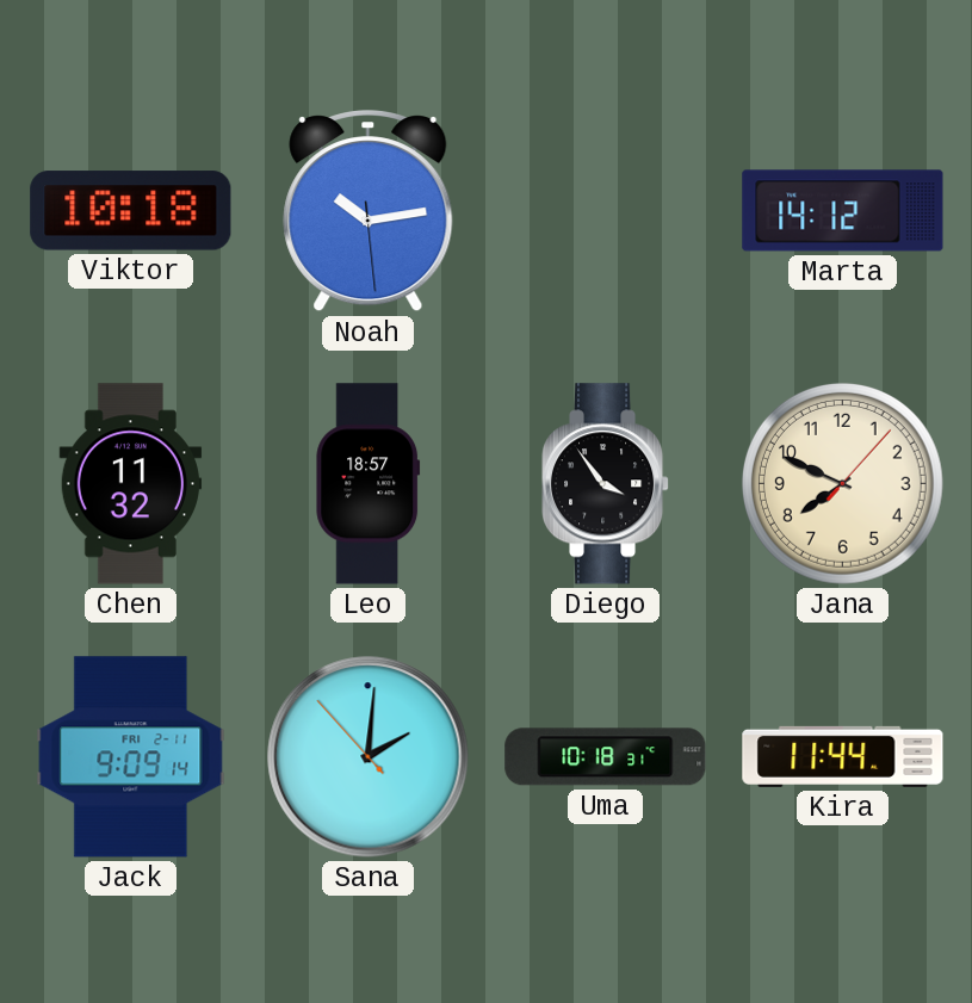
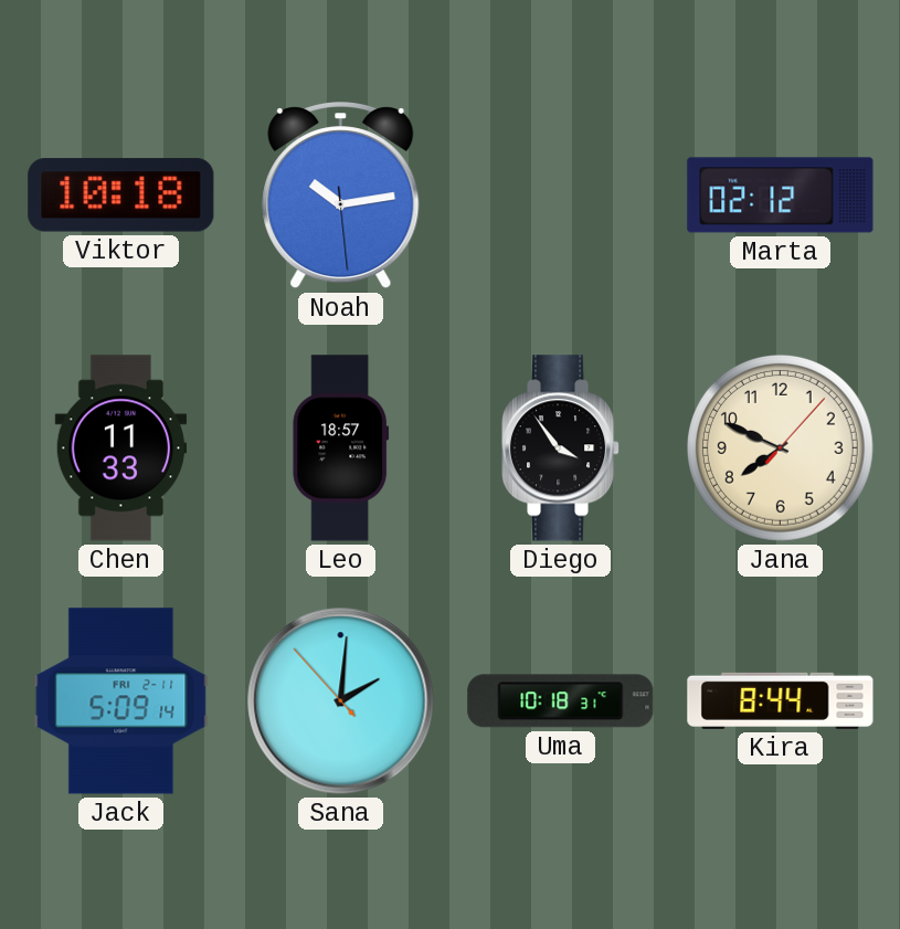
Marta: 14:12 -> 02:12 (781, 196)
Chen: 11:32 -> 11:33 (121, 448)
Jack: 9:09 -> 5:09 (121, 701)
Kira: 11:44 -> 8:44 (781, 700)
